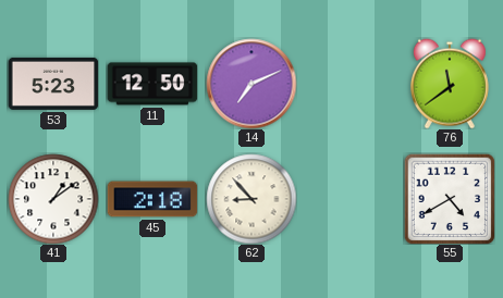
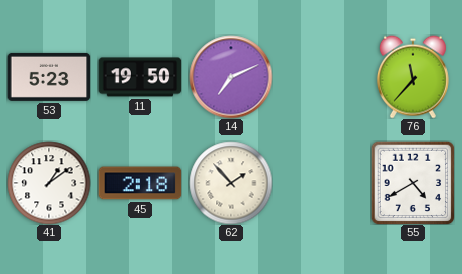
11: 12:50 -> 19:50 (140, 77)
76: 11:39 -> 11:37 (413, 77)
62: 8:53 -> 1:53 (231, 183)
